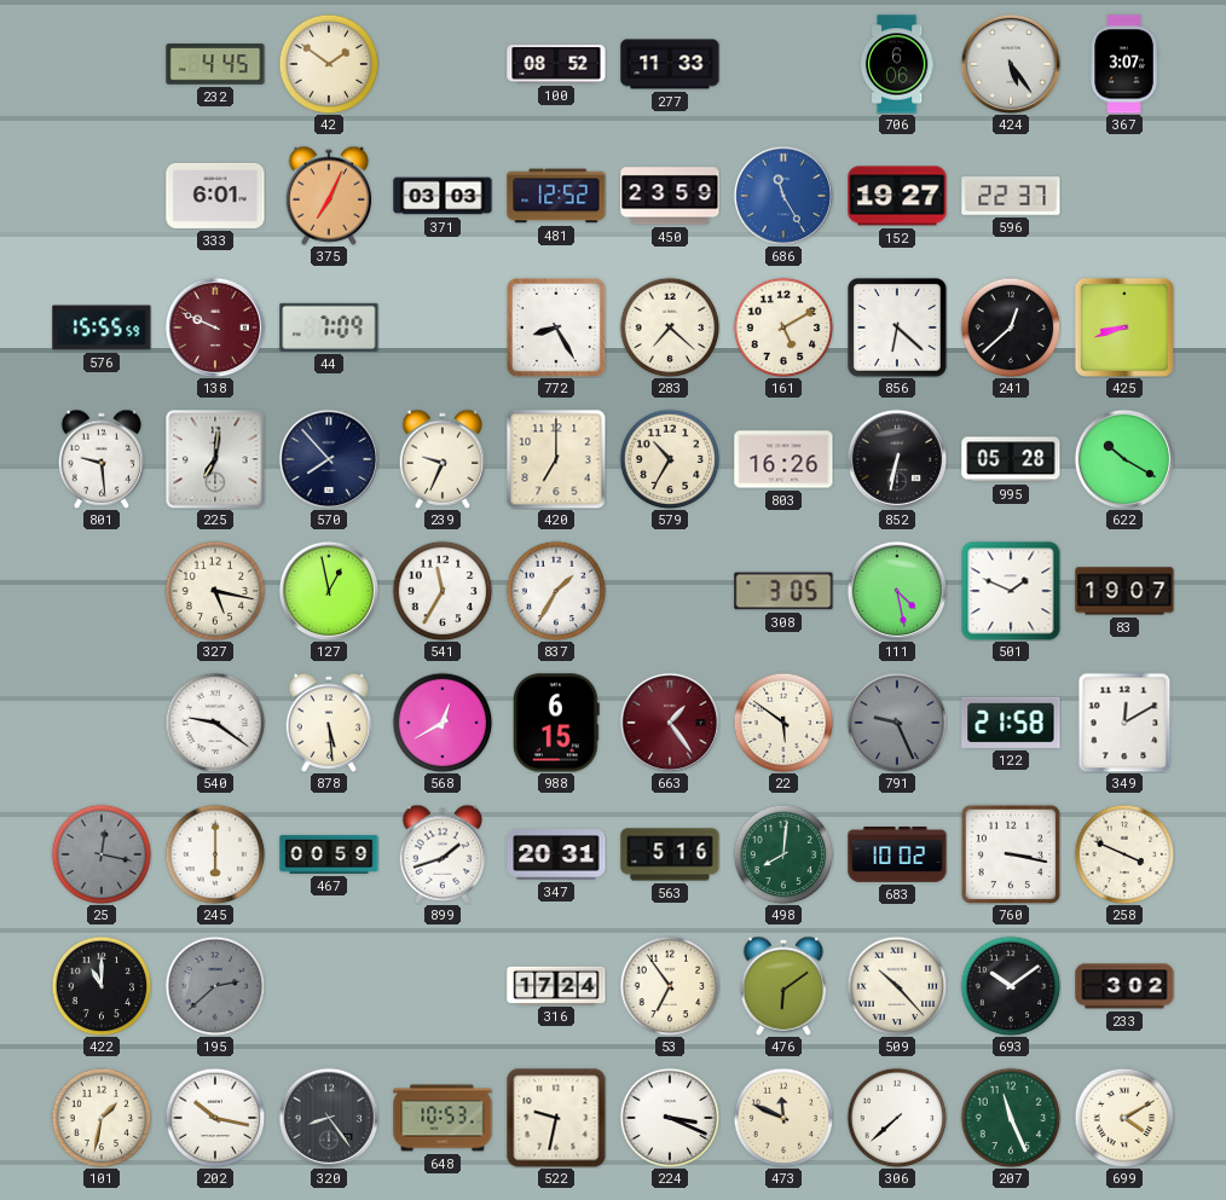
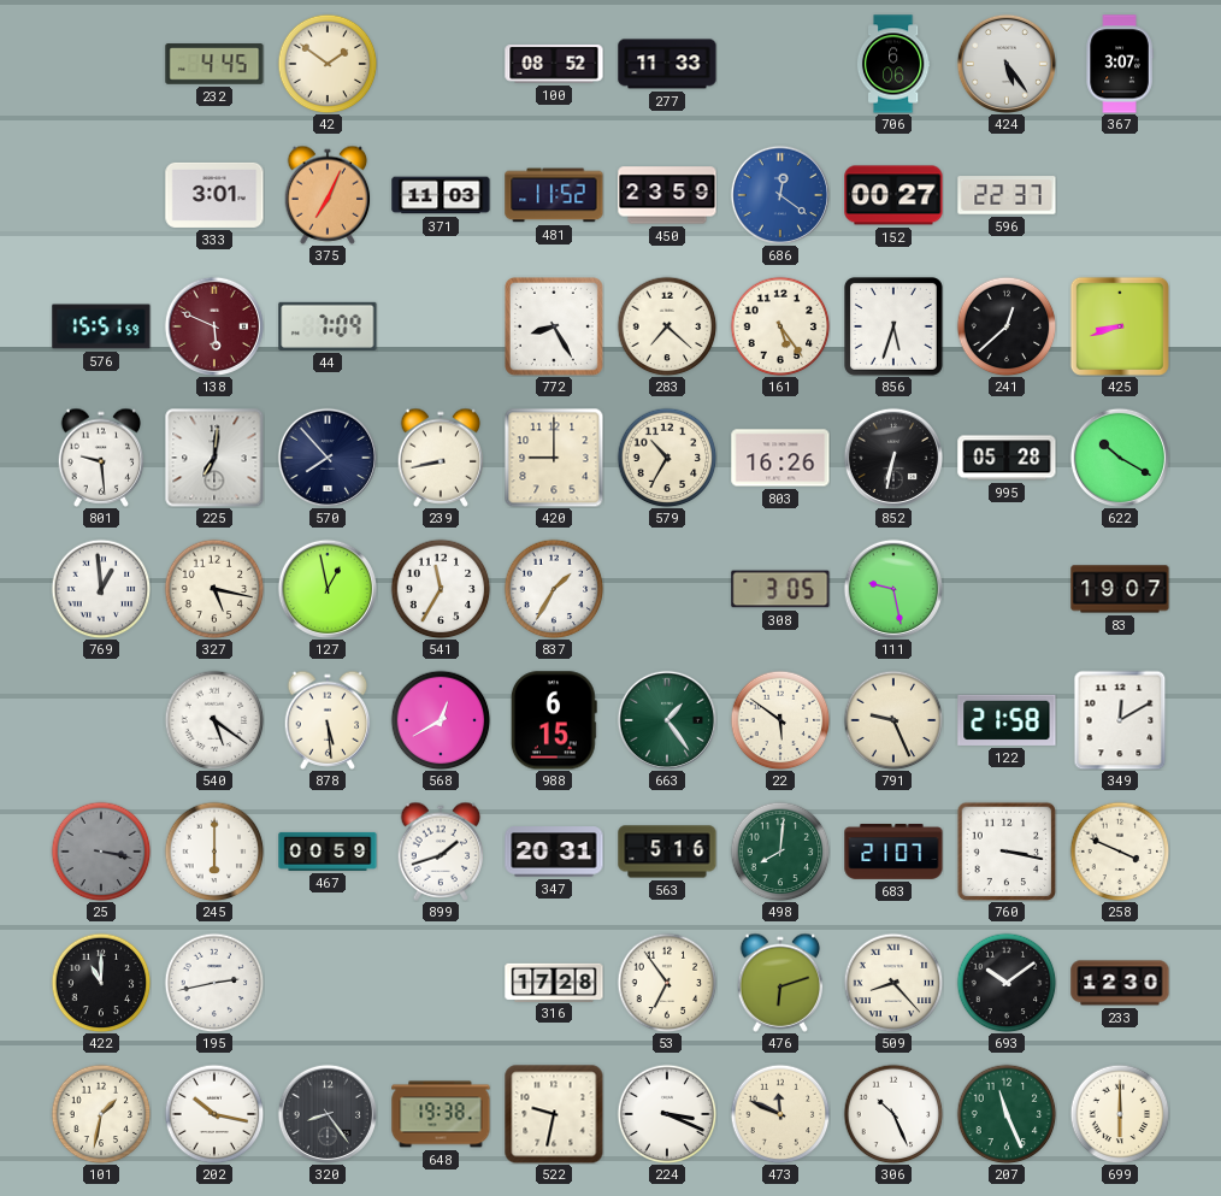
333: 6:01 -> 3:01 (214, 195)
371: 03:03 -> 11:03 (441, 195)
481: 12:52 -> 11:52 (554, 195)
686: 11:25 -> 12:21 (779, 194)
152: 19:27 -> 00:27 (893, 195)
576: 15:55 -> 15:51 (101, 326)
138: 9:49 -> 5:49 (213, 325)
161: 5:10 -> 5:24 (780, 326)
856: 6:22 -> 5:33 (893, 326)
239: 9:34 -> 8:43 (441, 458)
420: 7:00 -> 9:00 (554, 458)
769: none -> 12:59 (101, 589)
111: 4:28 -> 9:28 (892, 588)
501: 1:49 -> none (1011, 591)
540: 9:21 -> 5:21 (214, 720)
663 dial: burgundy -> green (666, 719)
791 dial: grey -> cream (893, 720)
25: 12:17 -> 3:17 (101, 852)
683: 10:02 -> 21:07 (893, 853)
195: 2:38 -> 2:43 (214, 983)
195 dial: grey -> white (214, 983)
316: 17:24 -> 17:28 (554, 982)
476: 6:09 -> 6:12 (780, 983)
509: 10:23 -> 8:23 (893, 983)
233: 3:02 -> 12:30 (1120, 983)
648: 10:53 -> 19:38 (441, 1114)
306: 7:38 -> 10:26 (893, 1114)
699: 4:10 -> 6:00 (1120, 1114)
